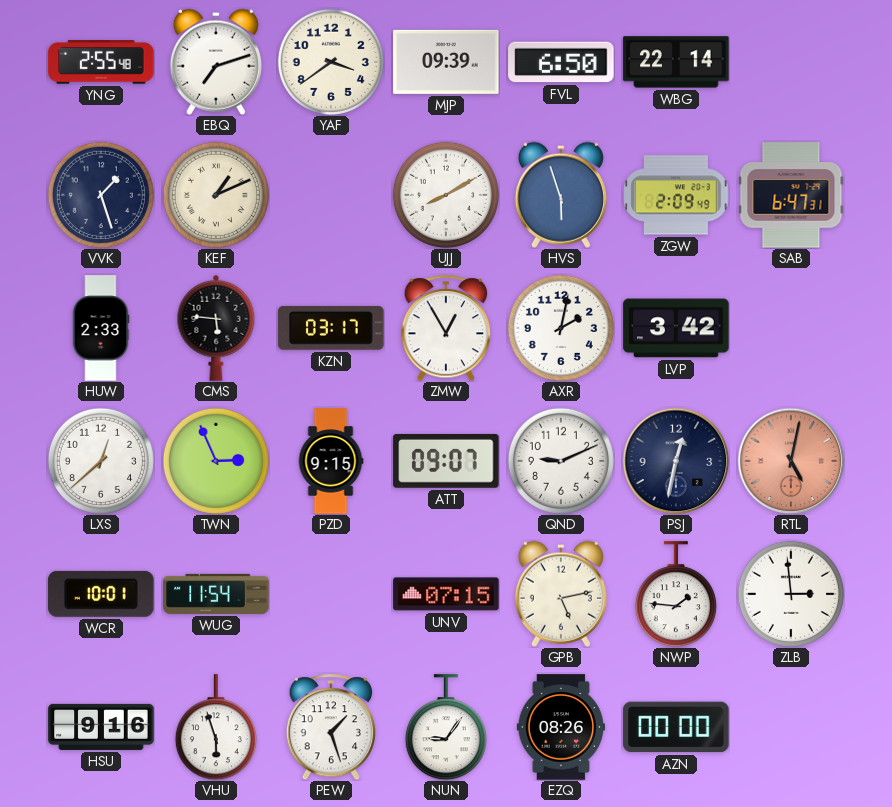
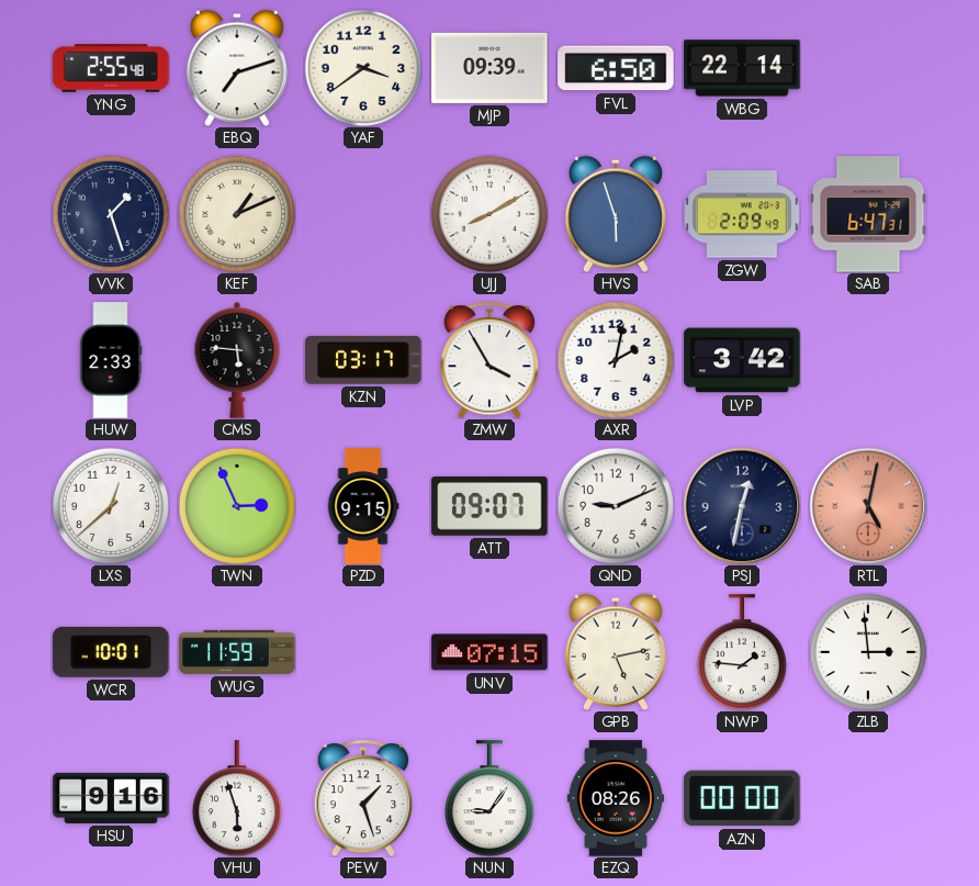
ZMW: 12:55 -> 3:55 (489, 360)
WUG: 11:54 -> 11:59 (237, 652)
